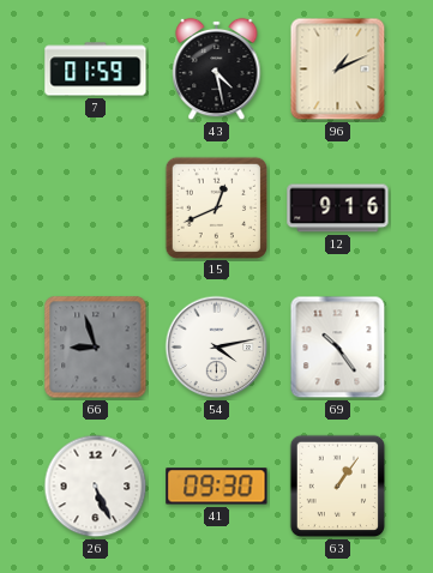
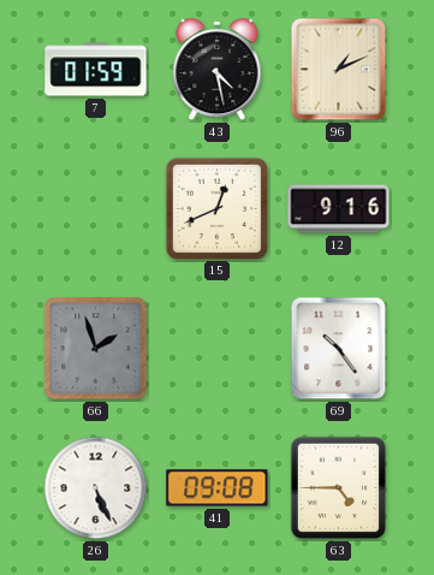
66: 8:57 -> 1:57 (96, 349)
54: 4:13 -> none (217, 348)
41: 09:30 -> 09:08 (218, 488)
63: 1:06 -> 4:45 (338, 488)
